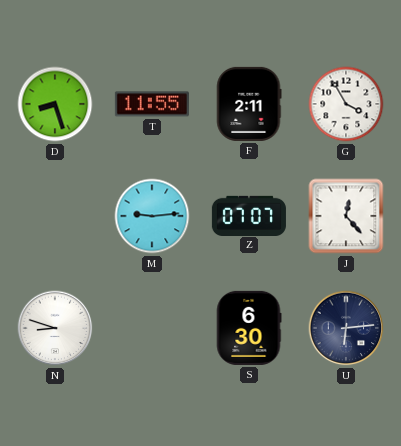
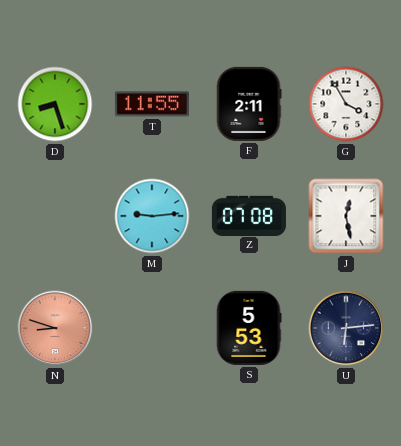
Z: 07:07 -> 07:08 (249, 215)
J: 12:23 -> 12:28 (346, 216)
N dial: white -> salmon (55, 328)
S: 6:30 -> 5:53 (249, 328)
